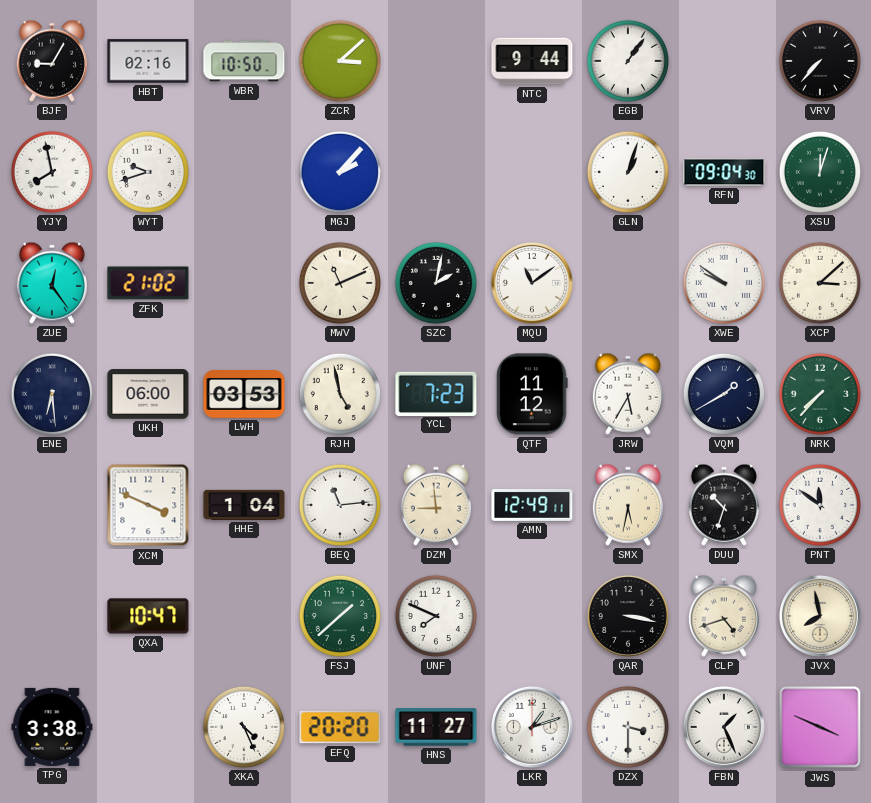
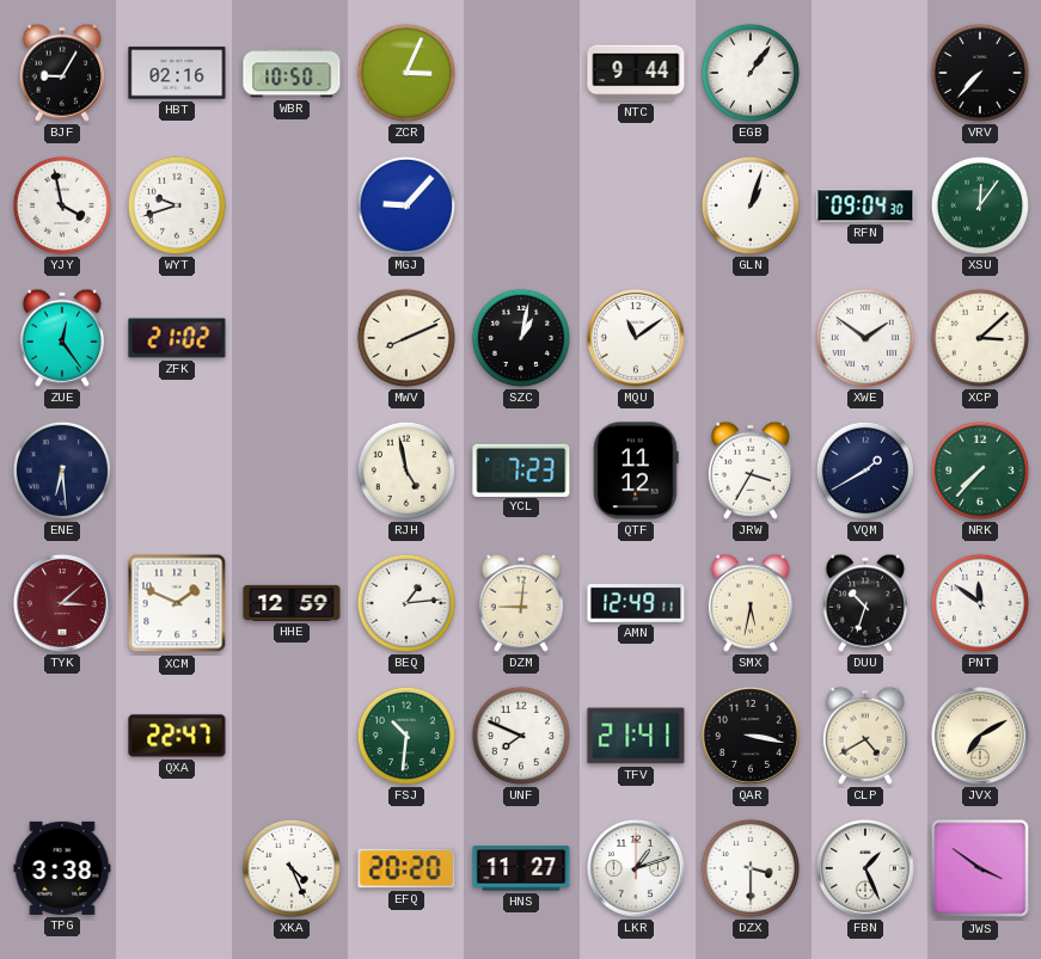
ZCR: 3:08 -> 3:04 (406, 73)
YJY: 7:58 -> 3:58 (62, 205)
MGJ: 2:07 -> 9:07 (406, 205)
XSU: 12:03 -> 12:06 (980, 205)
MWV: 11:11 -> 8:11 (406, 338)
SZC: 2:02 -> 1:02 (521, 338)
XWE: 9:51 -> 1:51 (865, 338)
UKH: 06:00 -> none (148, 394)
LWH: 03:53 -> none (244, 395)
JRW: 5:35 -> 3:35 (751, 471)
TYK: none -> 3:08 (62, 603)
XCM: 3:49 -> 1:49 (177, 603)
HHE: 1:04 -> 12:59 (292, 603)
BEQ: 11:14 -> 1:14 (406, 603)
DZM: 8:59 -> 9:01 (521, 603)
QXA: 10:47 -> 22:47 (177, 736)
FSJ: 1:38 -> 10:31 (406, 736)
TFV: none -> 21:41 (636, 736)
CLP: 4:42 -> 4:40 (865, 736)
JVX: 7:58 -> 7:10 (980, 736)
JWS: 3:49 -> 3:51 (980, 868)
